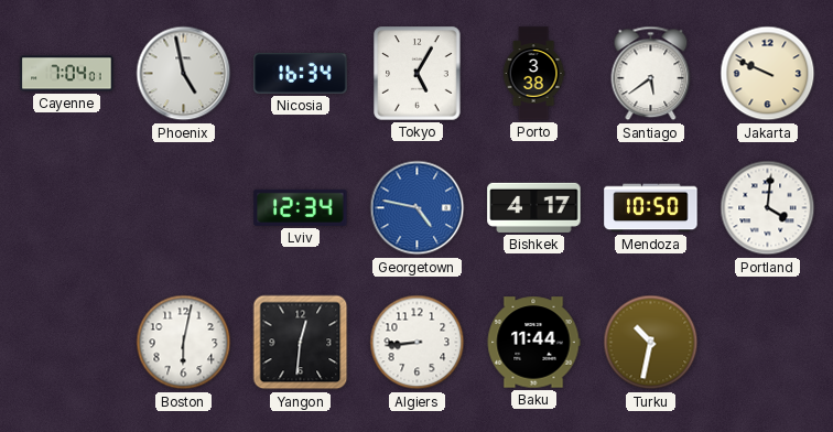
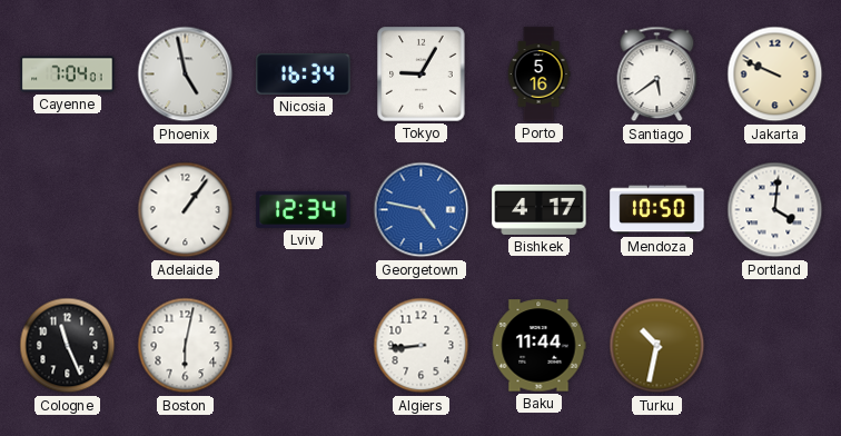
Tokyo: 5:05 -> 9:05 (422, 75)
Porto: 3:38 -> 5:16 (538, 75)
Adelaide: none -> 1:06 (186, 210)
Cologne: none -> 11:26 (68, 346)
Yangon: 12:31 -> none (301, 343)
